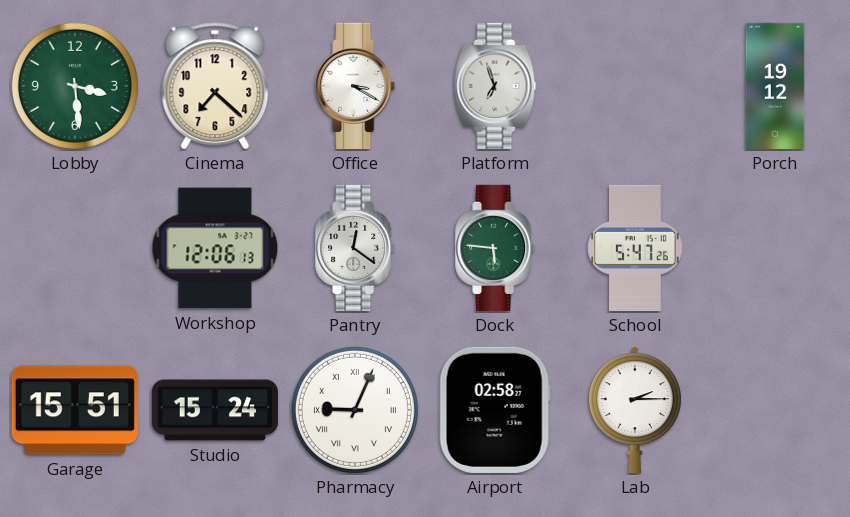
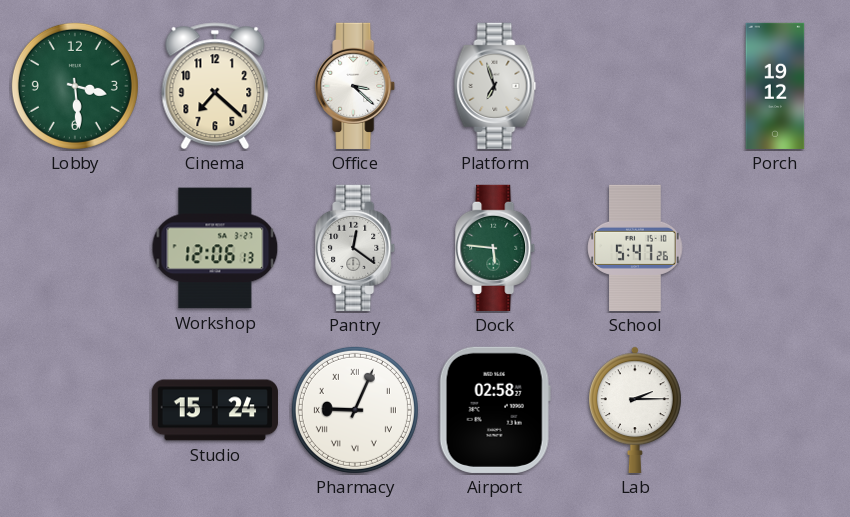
Office: 3:20 -> 3:22 (356, 86)
Garage: 15:51 -> none (75, 410)
